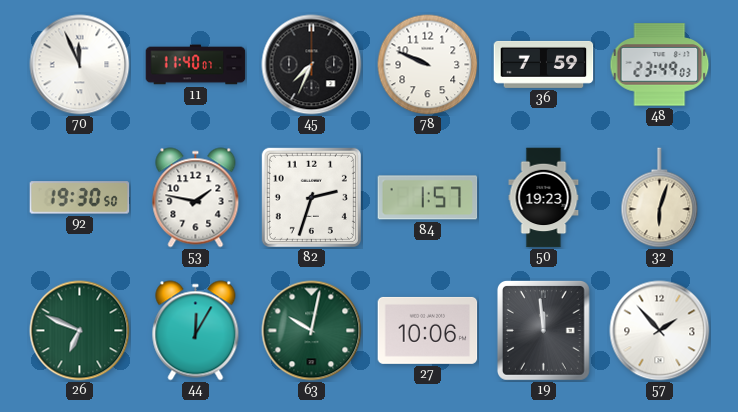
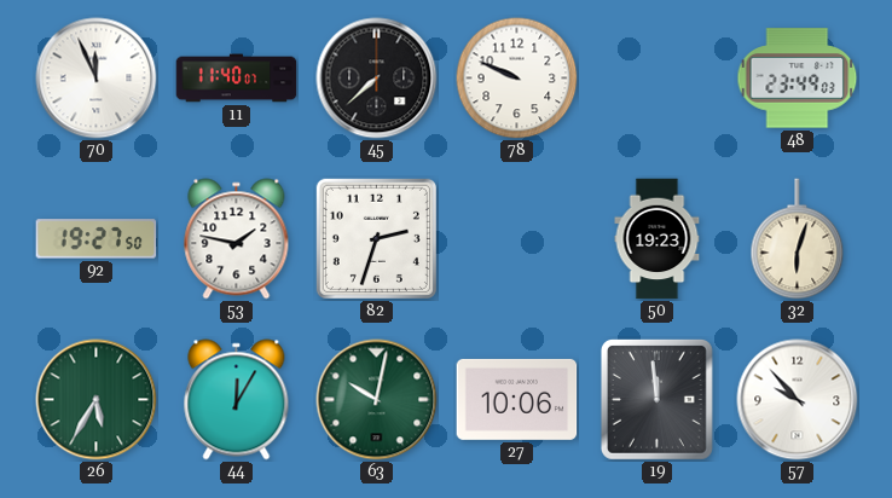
45: 7:34 -> 7:38 (377, 79)
36: 7:59 -> none (544, 64)
92: 19:30 -> 19:27 (97, 239)
84: 1:57 -> none (428, 198)
26: 6:49 -> 5:35 (97, 400)
57: 1:53 -> 9:53 (798, 400)
